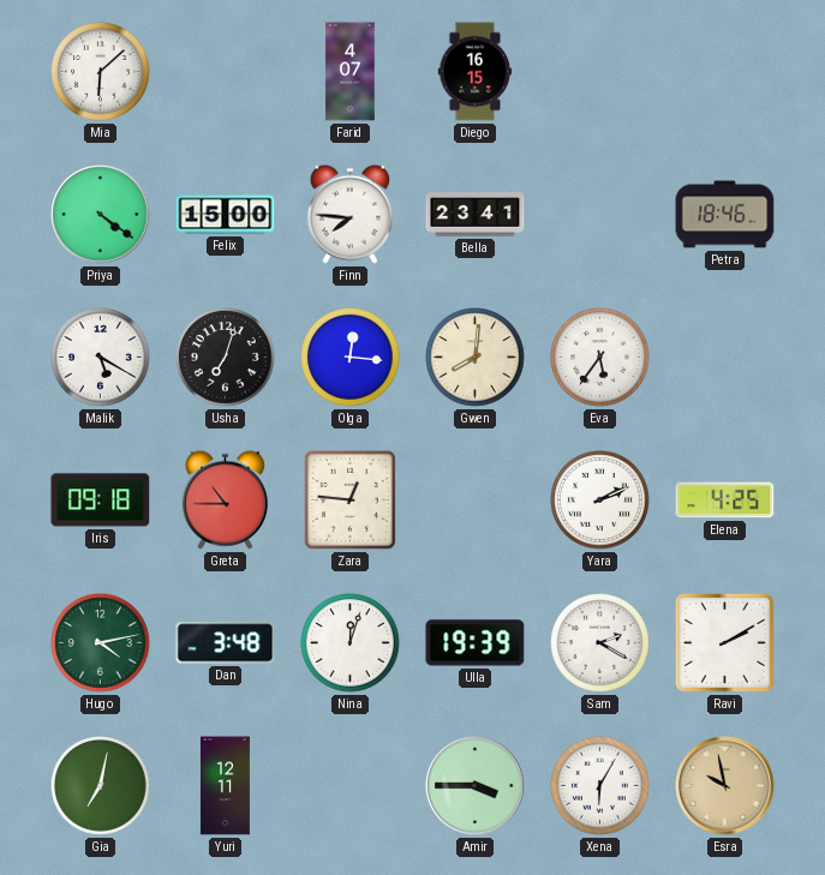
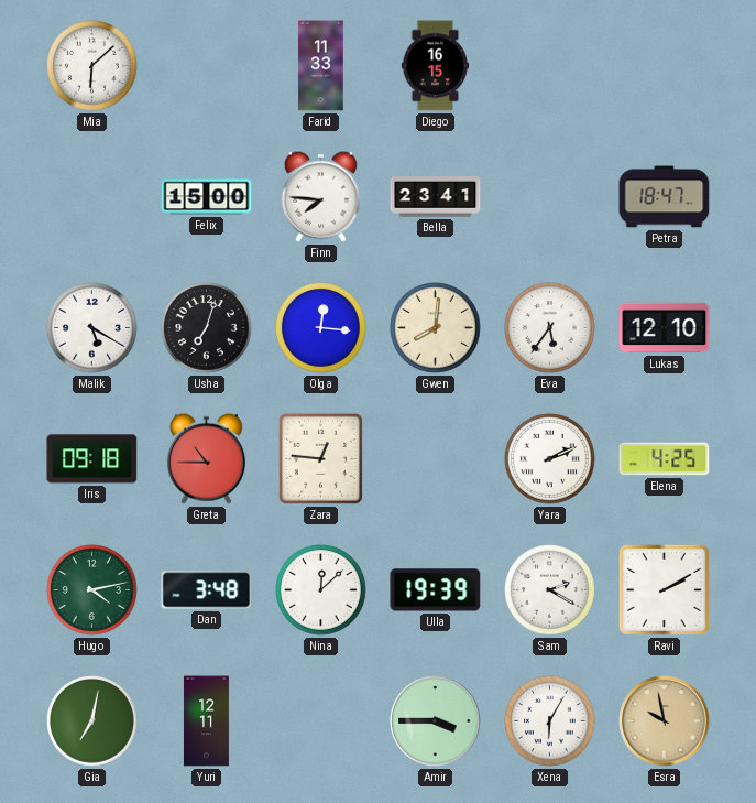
Farid: 4:07 -> 11:33 (321, 66)
Priya: 4:21 -> none (101, 215)
Petra: 18:46 -> 18:47 (665, 197)
Lukas: none -> 12:10 (665, 328)
Nina: 12:03 -> 12:08 (321, 590)
